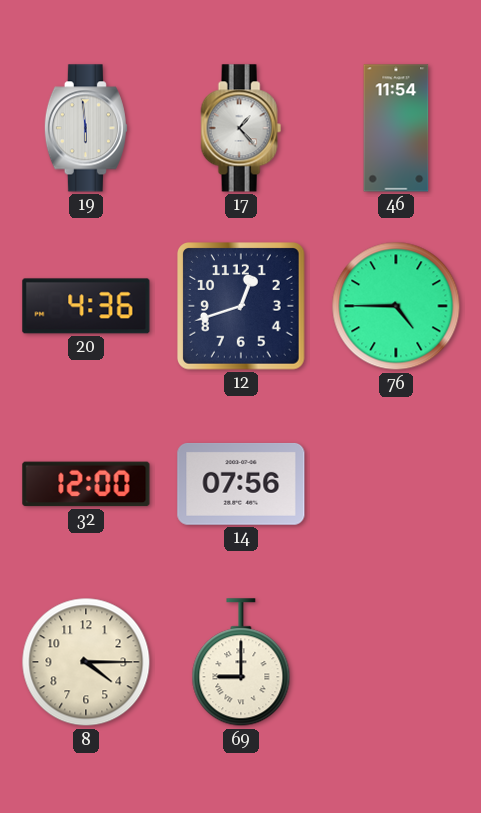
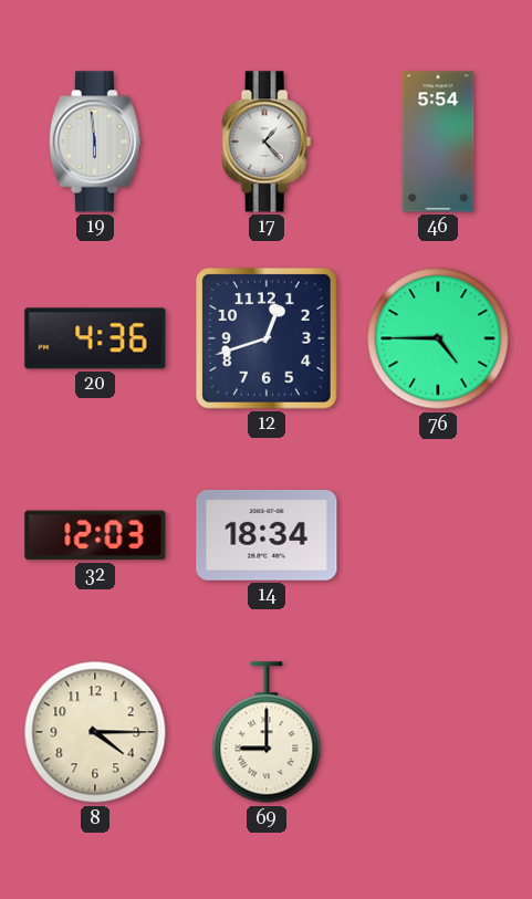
46: 11:54 -> 5:54 (438, 142)
32: 12:00 -> 12:03 (95, 535)
14: 07:56 -> 18:34 (267, 535)
